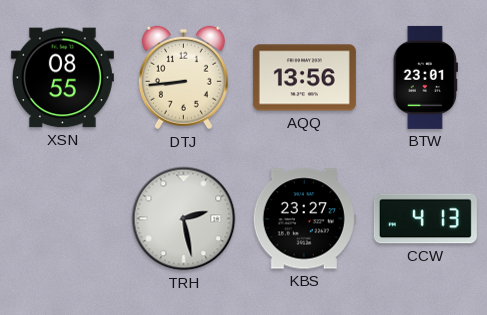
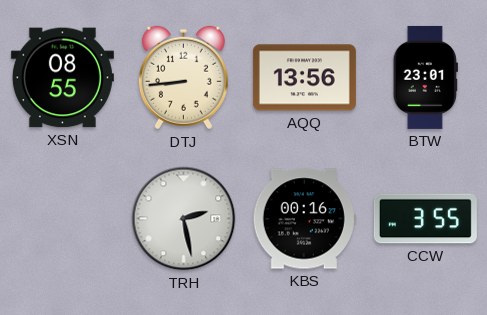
KBS: 23:27 -> 00:16 (304, 219)
CCW: 4:13 -> 3:55 (425, 219)
